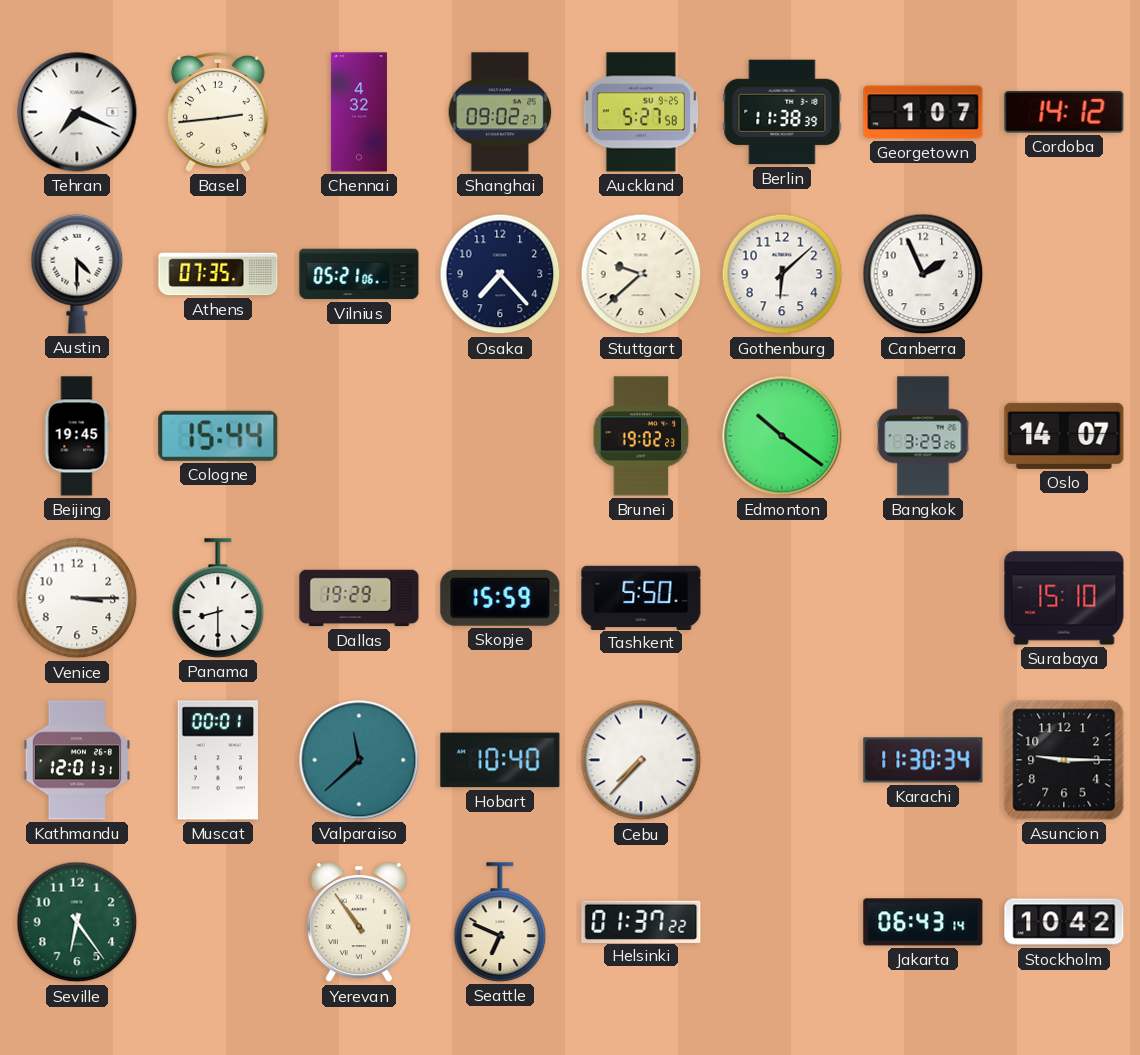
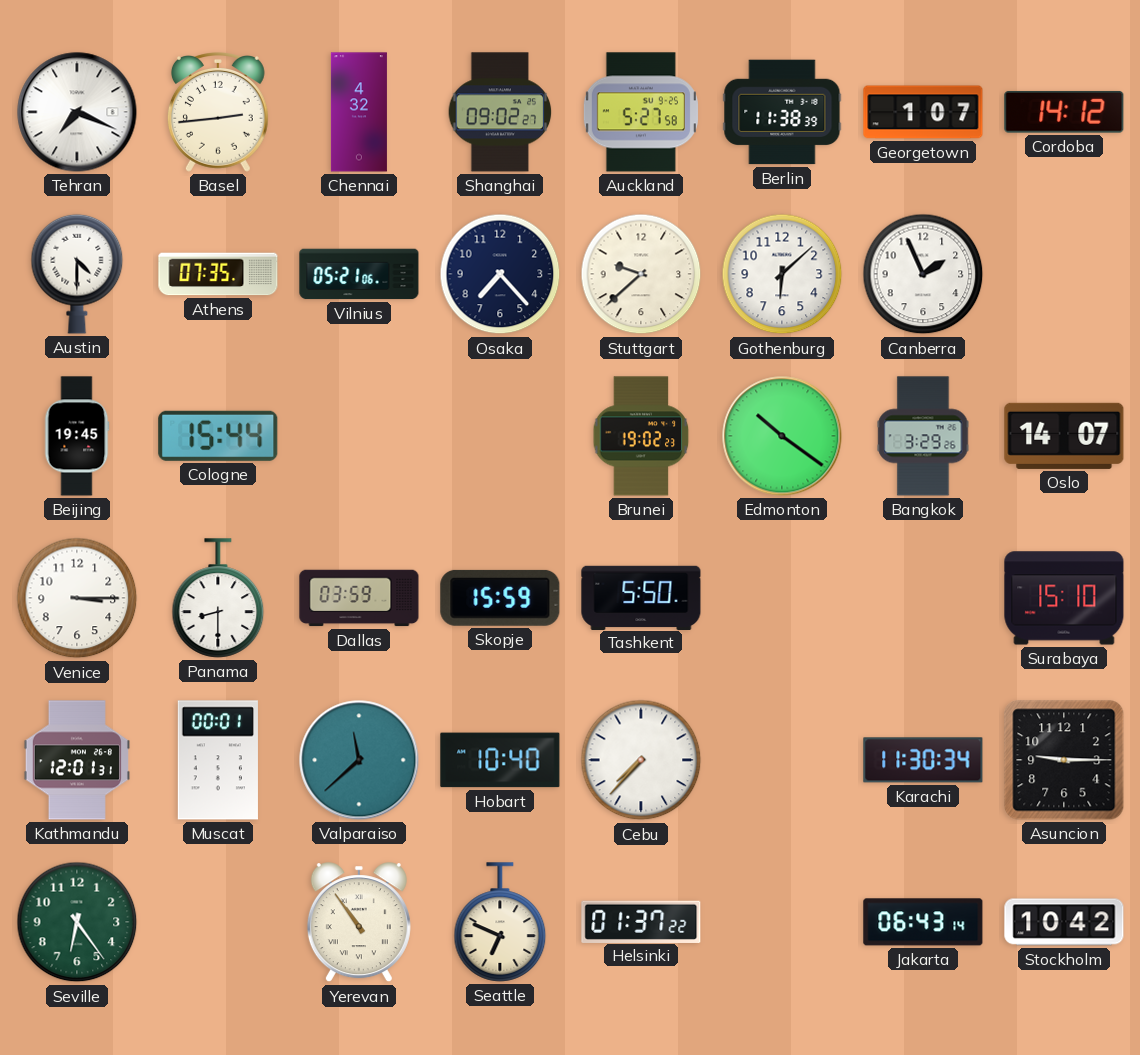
Dallas: 19:29 -> 03:59 (359, 598)
